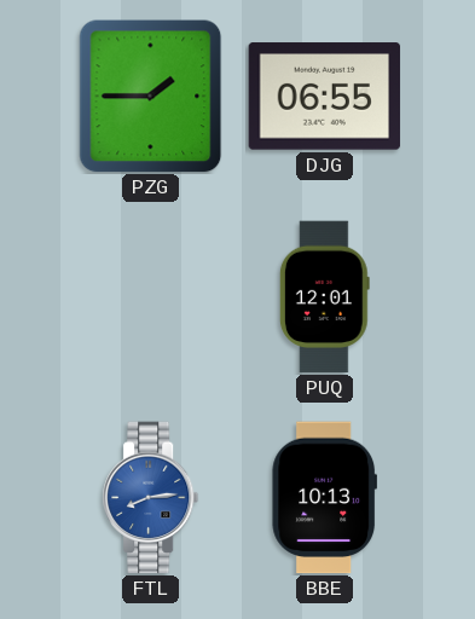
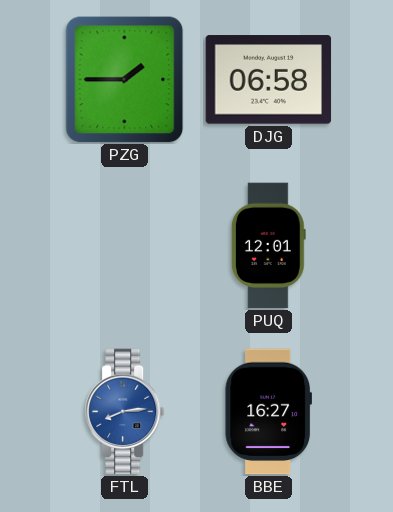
DJG: 06:55 -> 06:58 (269, 80)
BBE: 10:13 -> 16:27 (268, 412)
